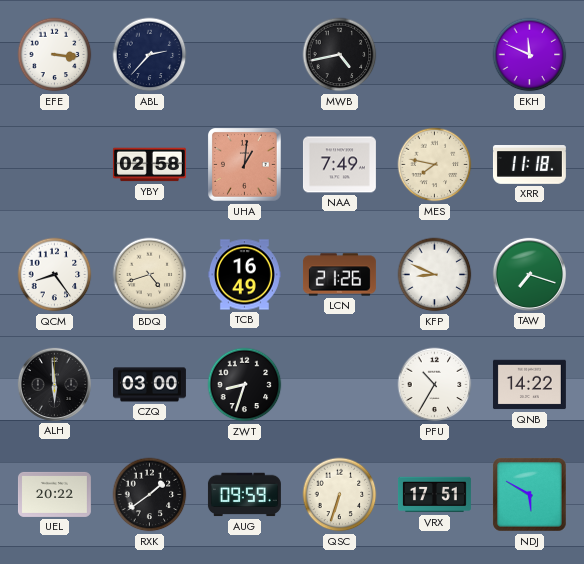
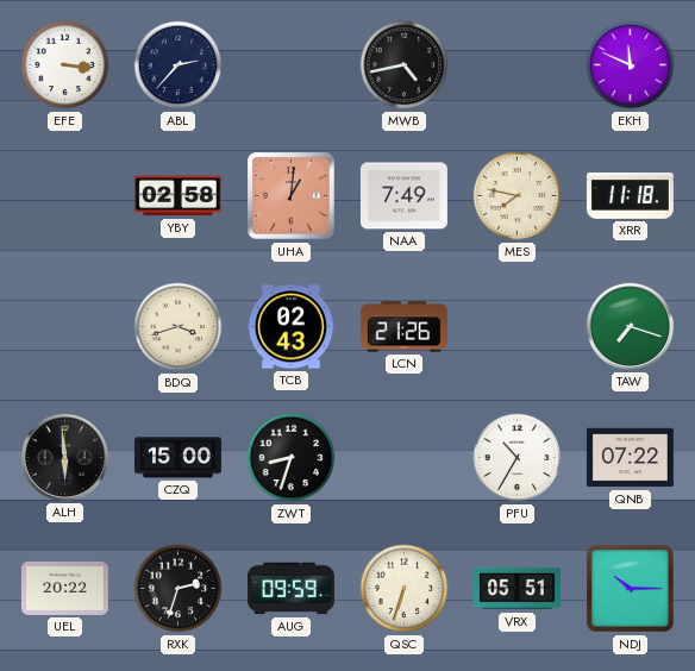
QCM: 8:24 -> none (55, 275)
BDQ: 4:42 -> 3:42 (179, 327)
TCB: 16:49 -> 02:43 (290, 327)
KFP: 8:49 -> none (435, 275)
CZQ: 03:00 -> 15:00 (177, 458)
QNB: 14:22 -> 07:22 (630, 458)
RXK: 1:39 -> 2:33 (179, 589)
VRX: 17:51 -> 05:51 (516, 589)
NDJ: 5:50 -> 10:15 (631, 589)
